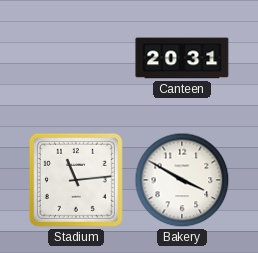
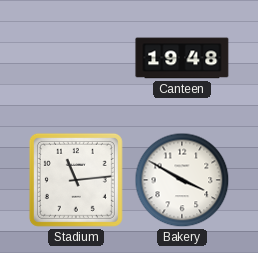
Canteen: 20:31 -> 19:48 (182, 58)
